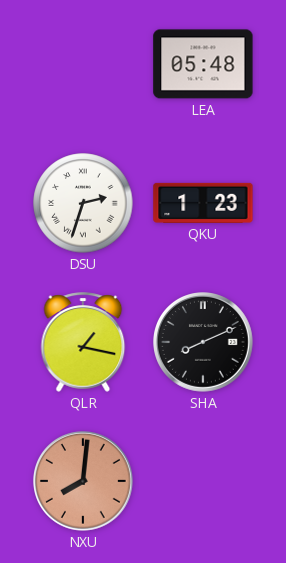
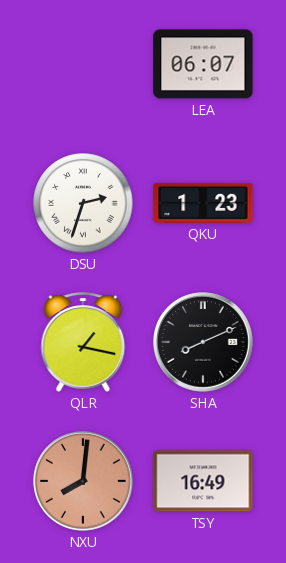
LEA: 05:48 -> 06:07 (203, 64)
TSY: none -> 16:49 (203, 481)
